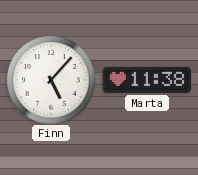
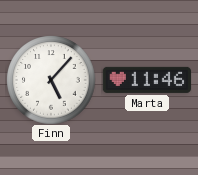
Marta: 11:38 -> 11:46 (146, 80)
